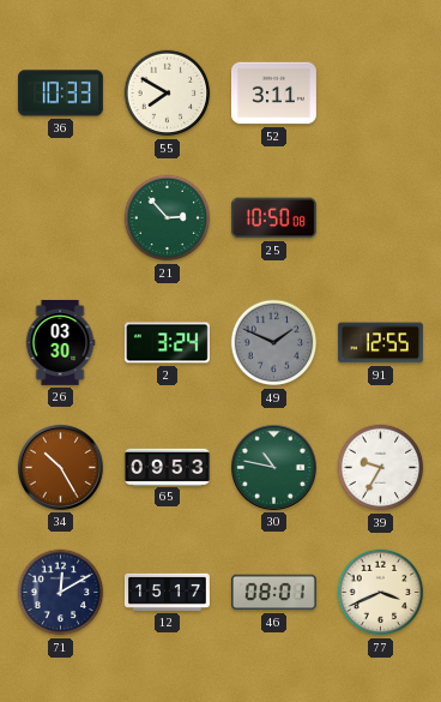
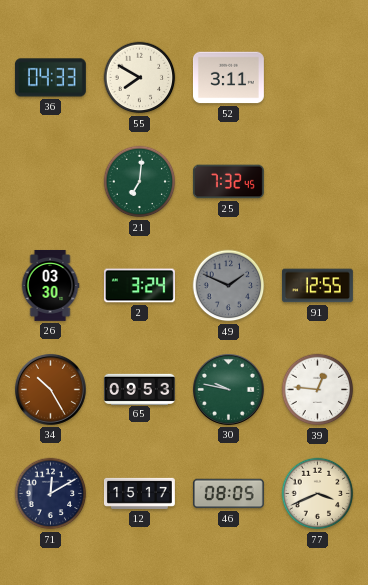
36: 10:33 -> 04:33 (50, 78)
21: 2:53 -> 7:01 (140, 182)
25: 10:50 -> 7:32 (228, 182)
30: 10:47 -> 9:47 (228, 389)
39: 9:35 -> 12:46 (318, 390)
46: 08:01 -> 08:05 (228, 494)
